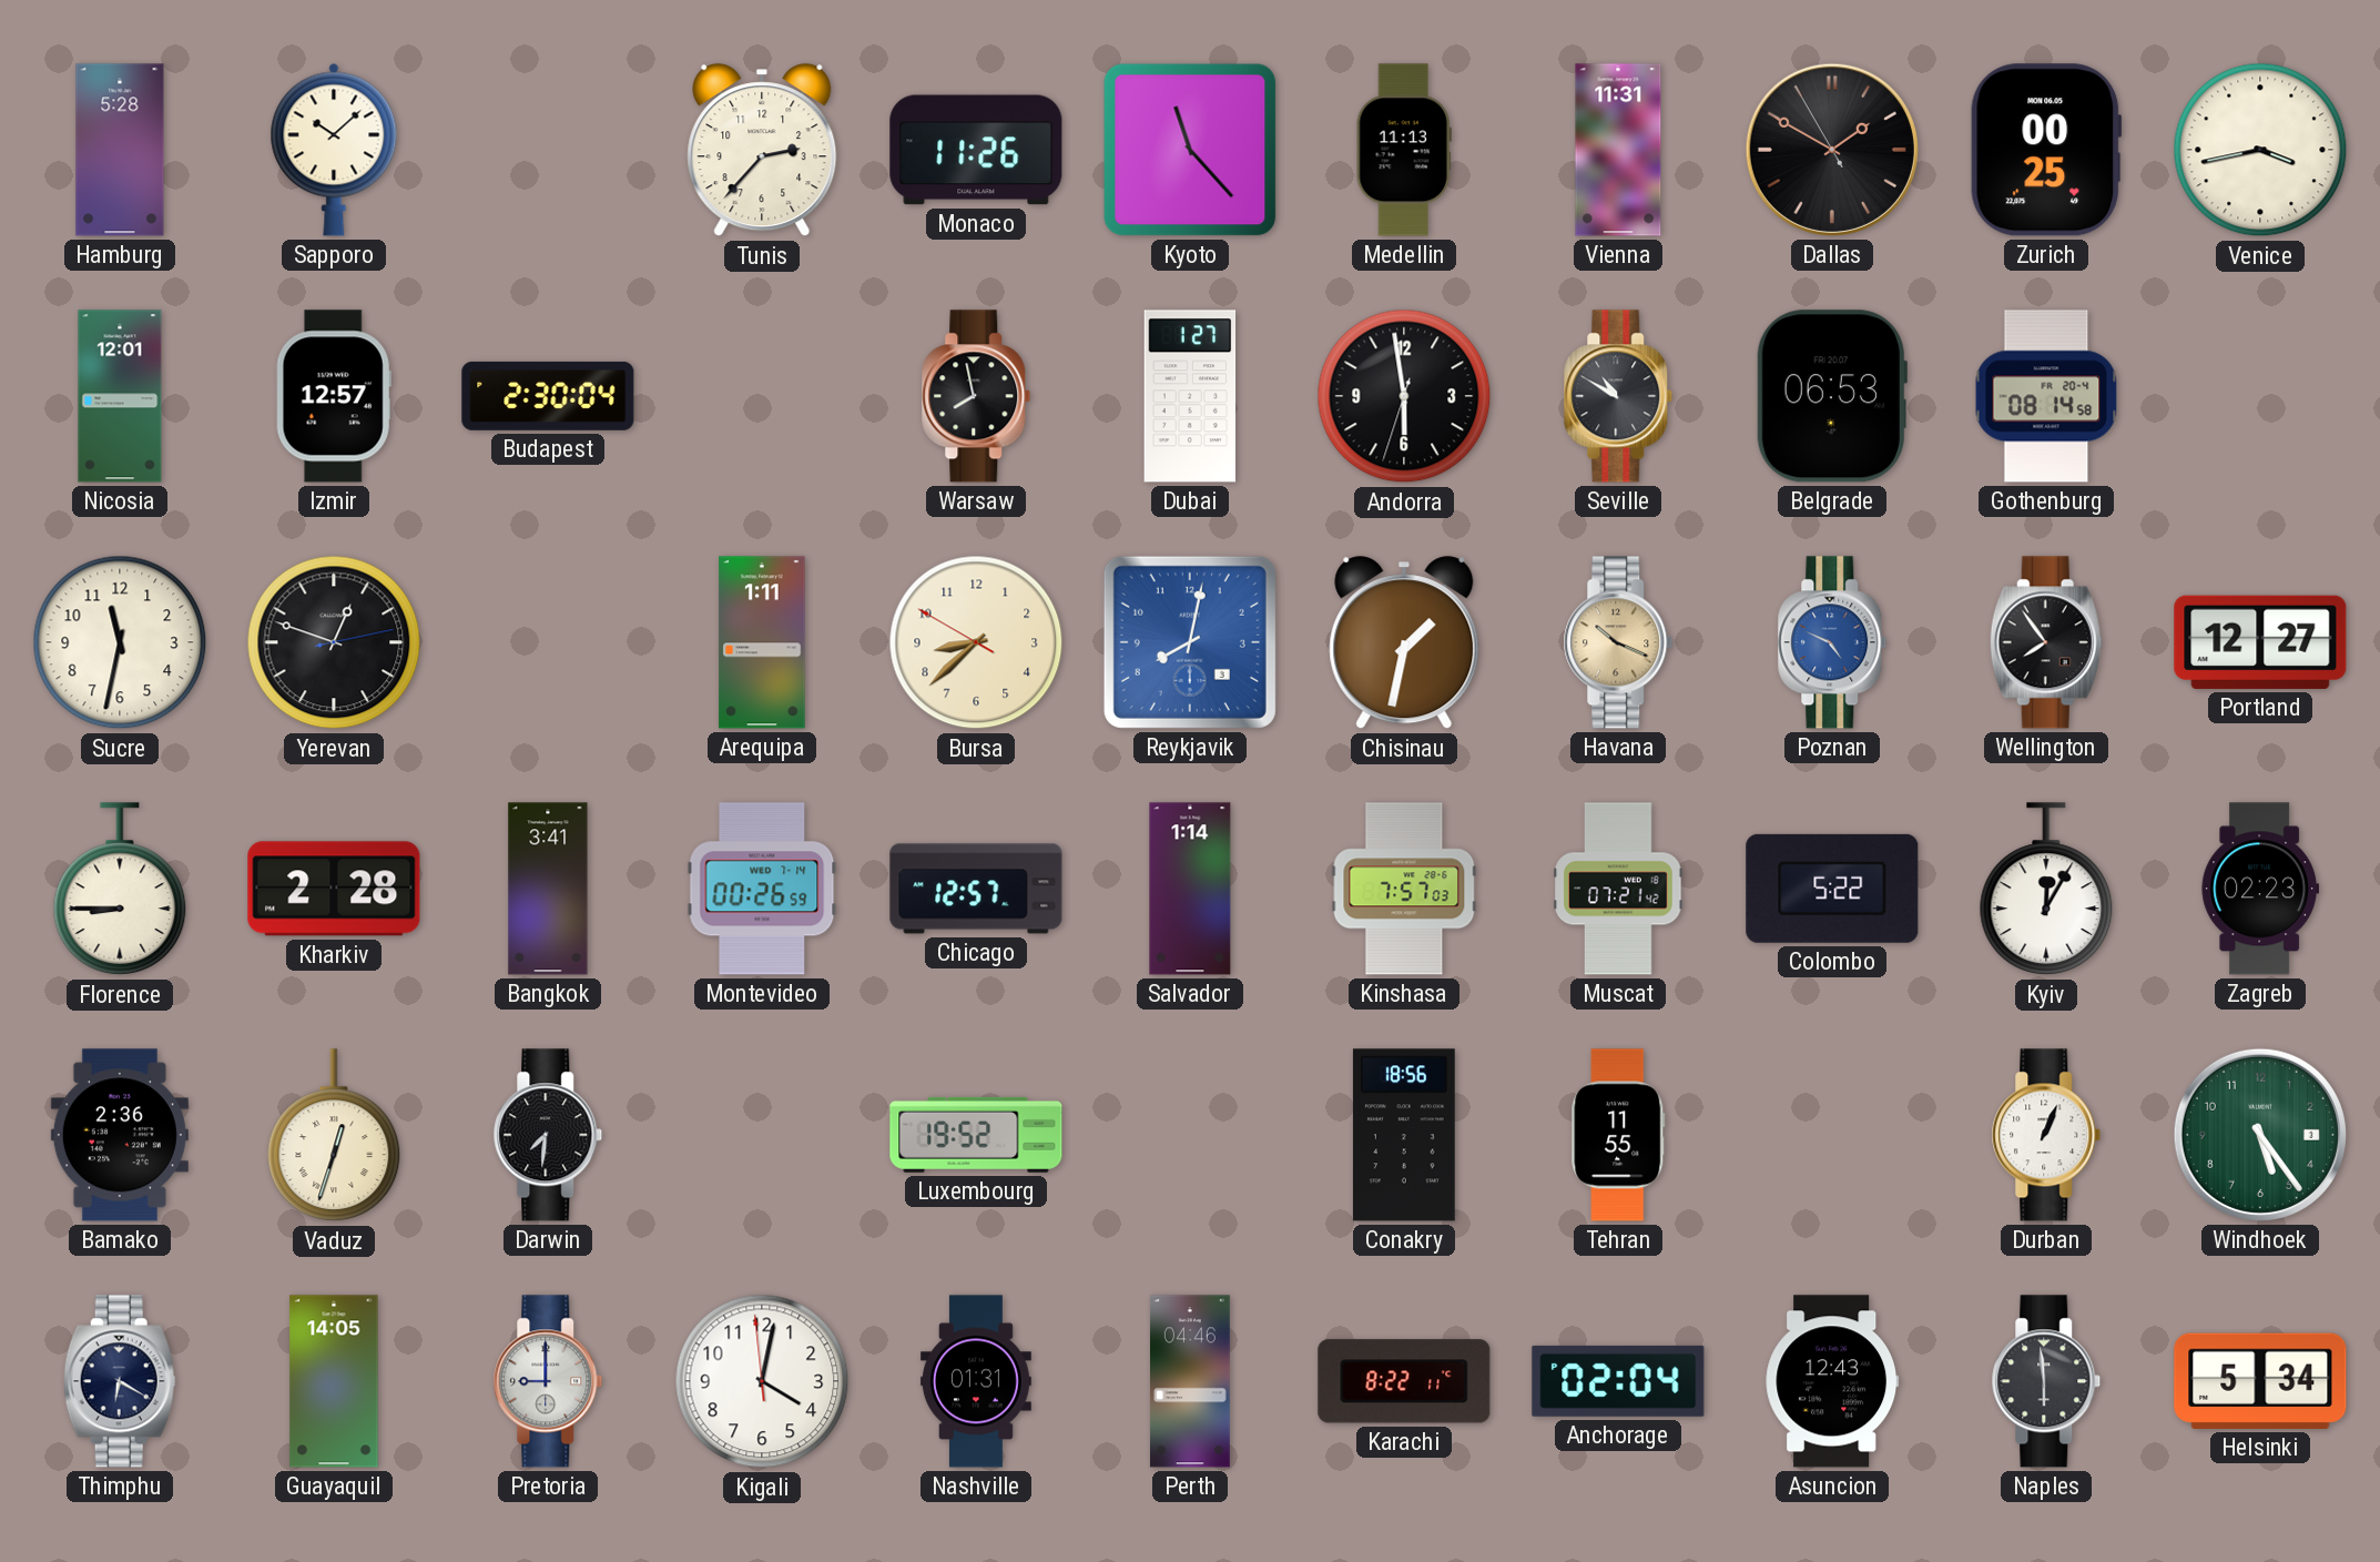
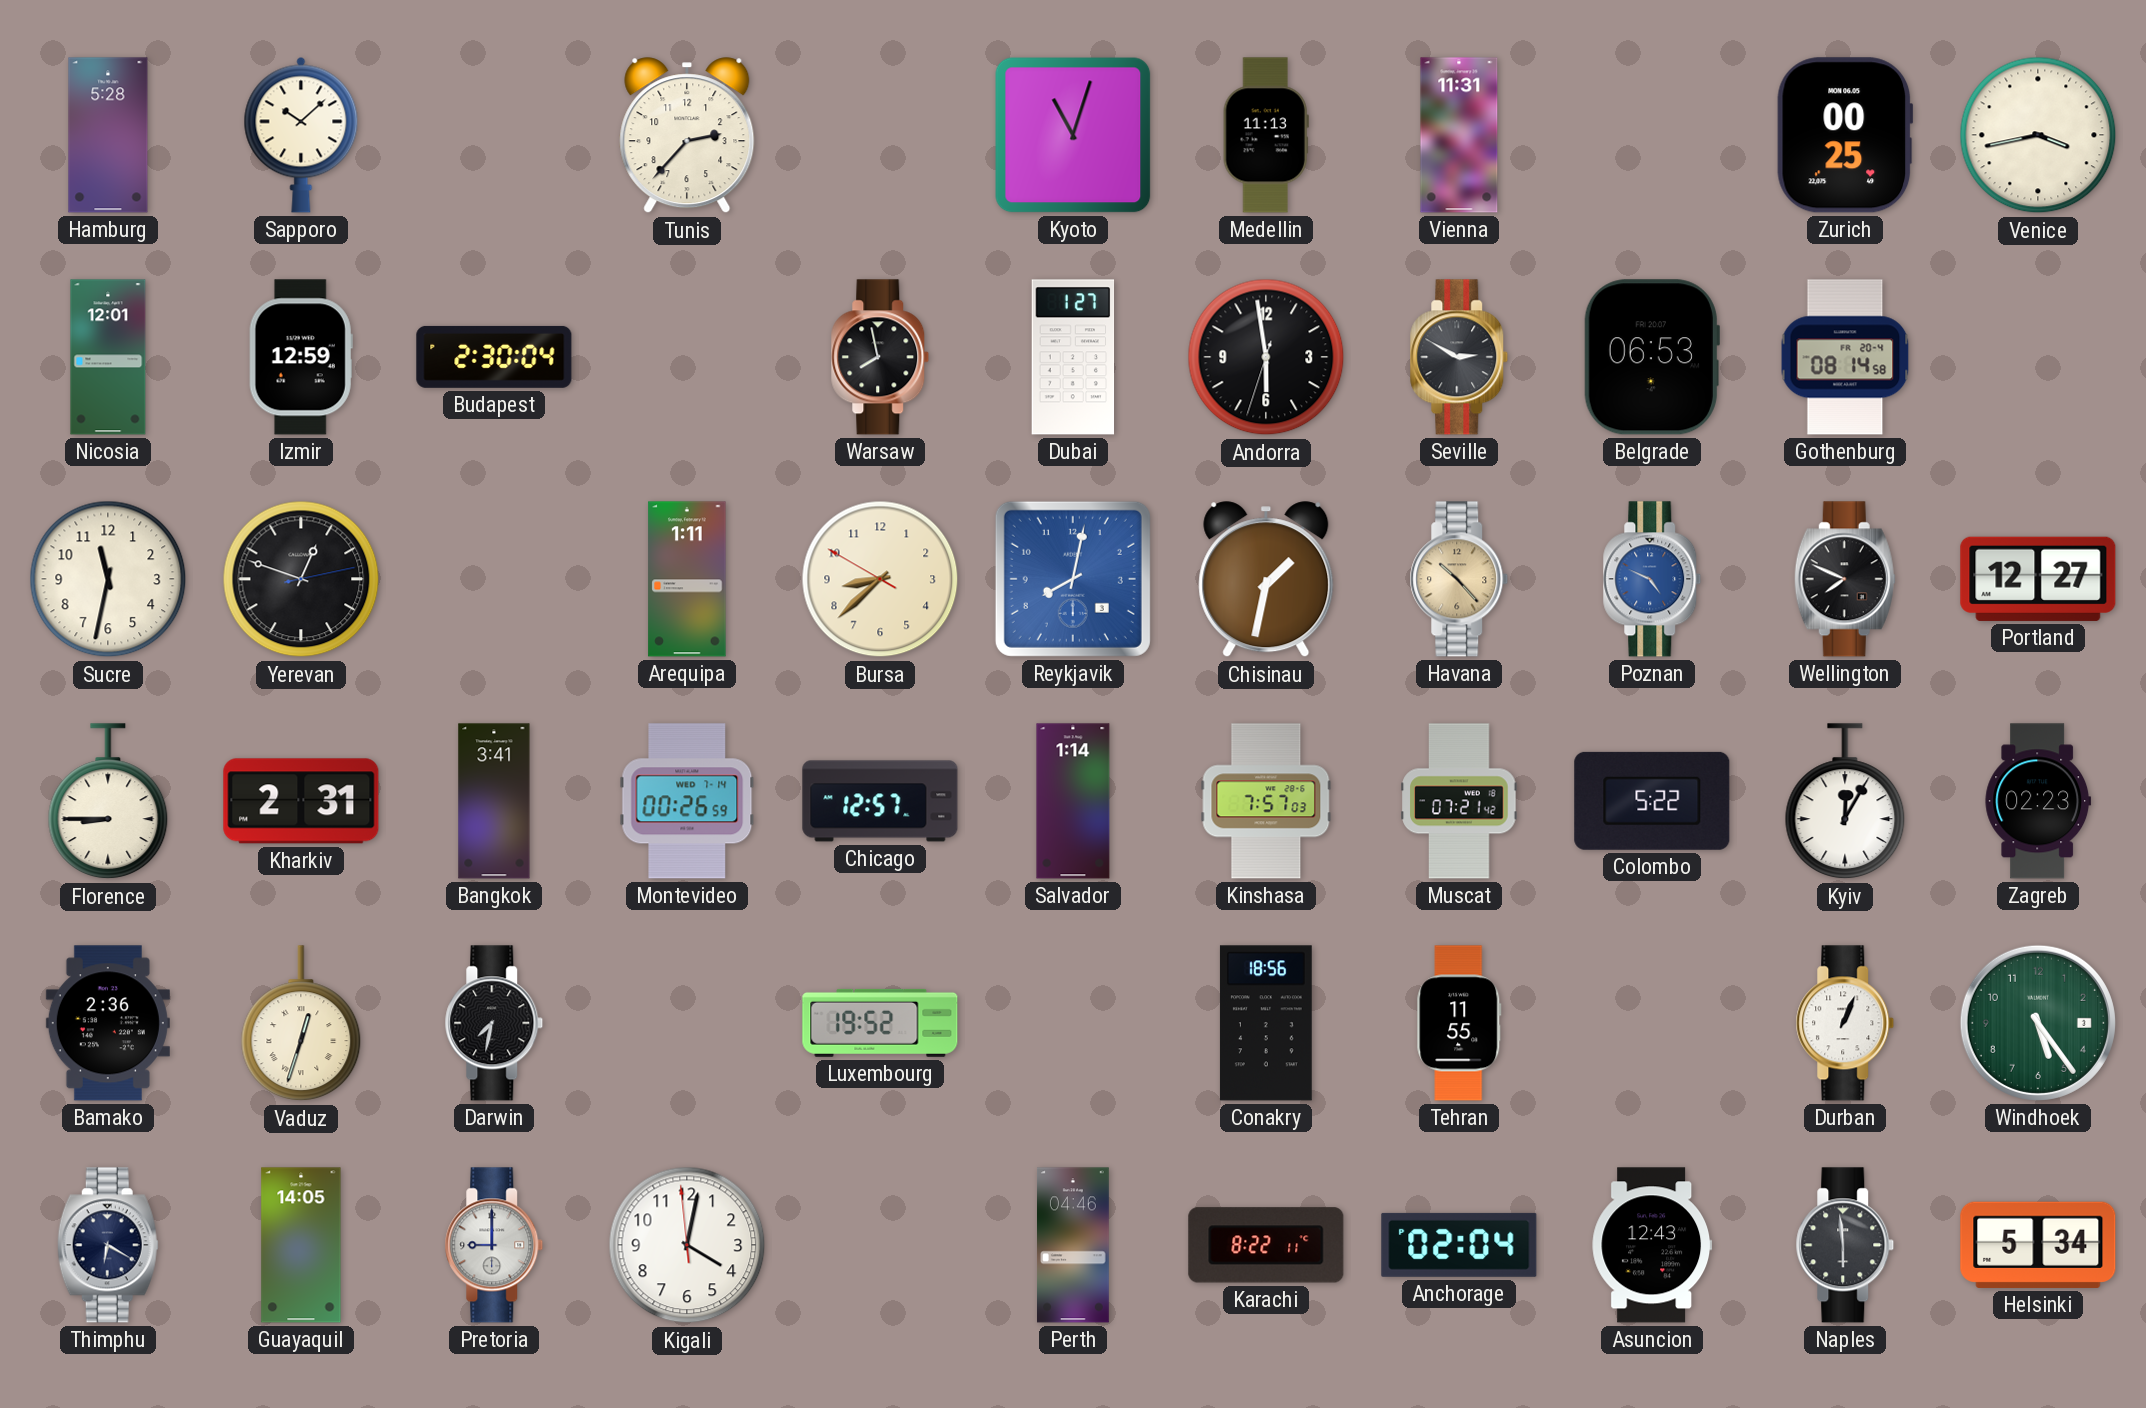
Monaco: 11:26 -> none (976, 150)
Kyoto: 11:23 -> 11:03 (1073, 135)
Dallas: 1:49 -> none (1832, 150)
Izmir: 12:57 -> 12:59 (301, 357)
Seville: 10:50 -> 2:50 (1459, 357)
Havana: 10:19 -> 10:23 (1459, 579)
Wellington: 7:54 -> 7:49 (1845, 579)
Kharkiv: 2:28 -> 2:31 (301, 801)
Darwin: 7:31 -> 7:32 (494, 1023)
Nashville: 01:31 -> none (976, 1381)
